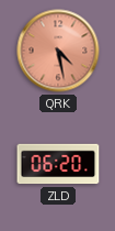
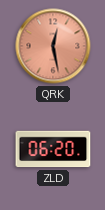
QRK: 4:28 -> 12:28 (53, 46)
